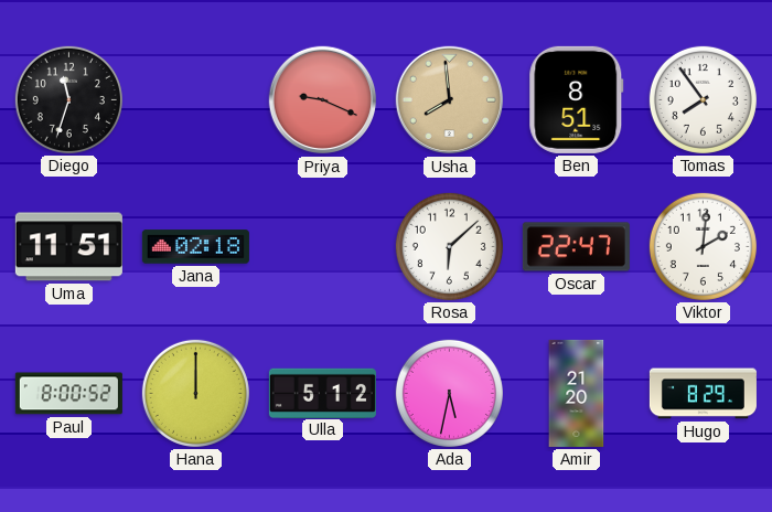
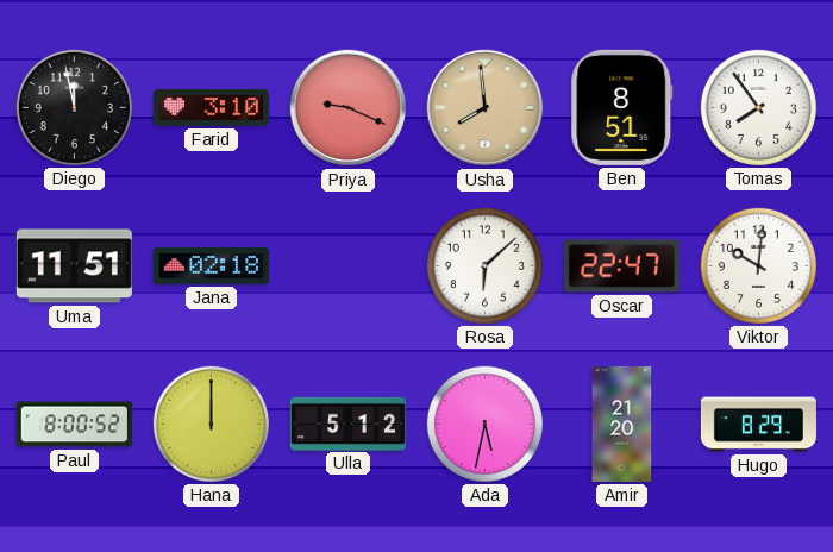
Diego: 11:33 -> 11:58 (74, 107)
Farid: none -> 3:10 (211, 107)
Viktor: 2:01 -> 10:01 (758, 265)
